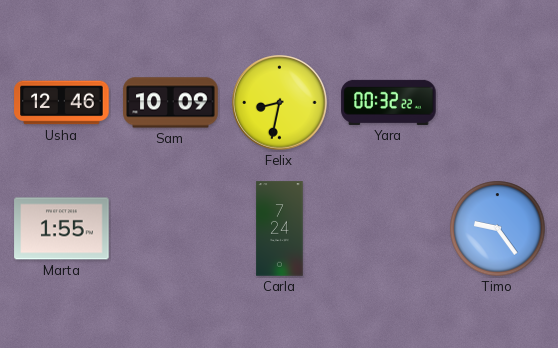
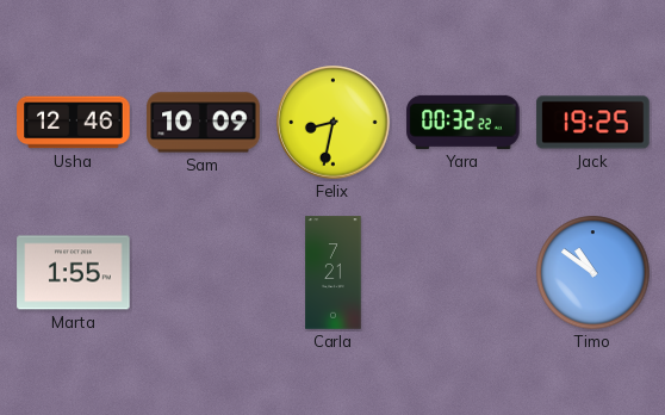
Jack: none -> 19:25 (593, 123)
Carla: 7:24 -> 7:21 (334, 273)
Timo: 9:24 -> 10:51 (593, 273)
